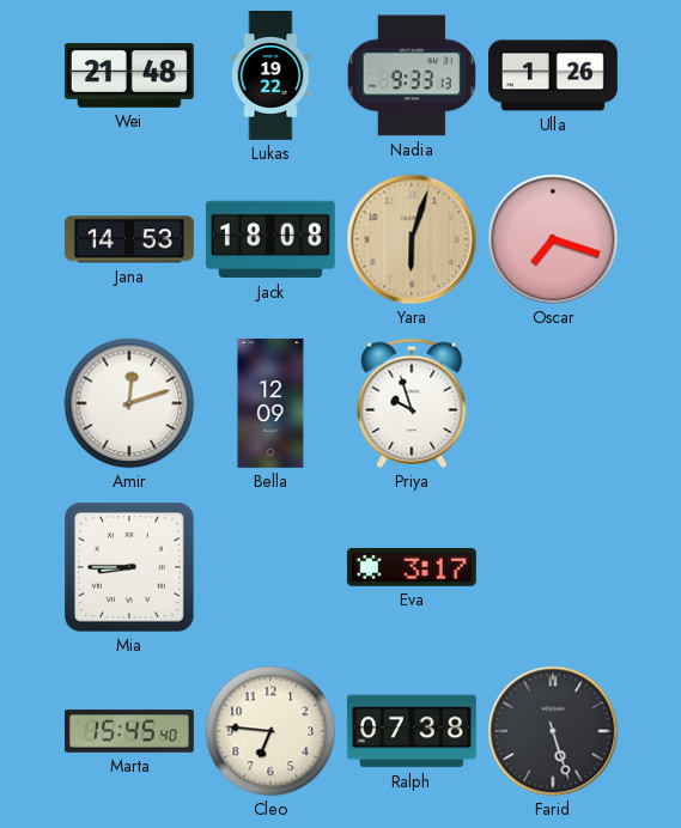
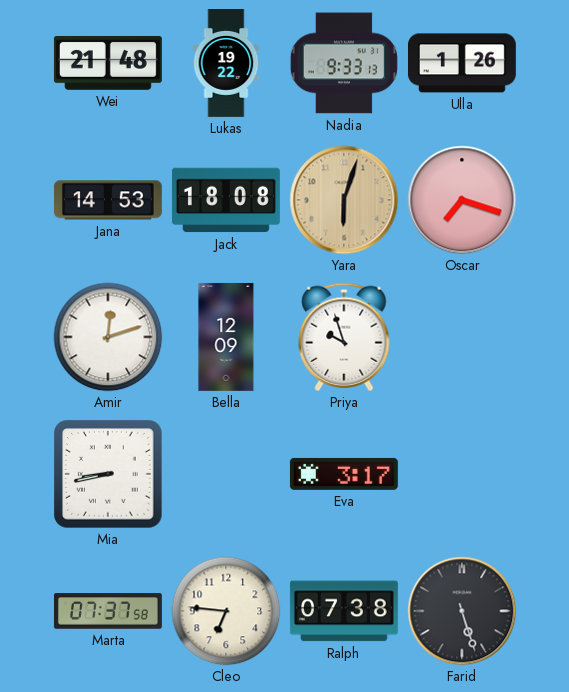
Mia: 8:45 -> 8:43 (108, 474)
Marta: 15:45 -> 07:37 (108, 611)
